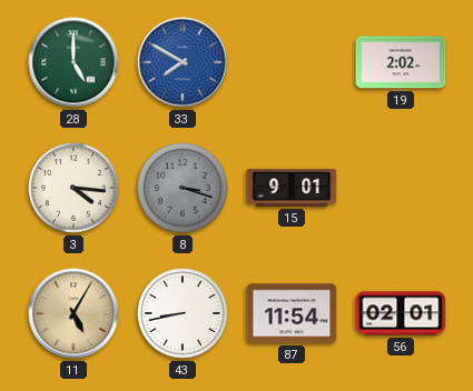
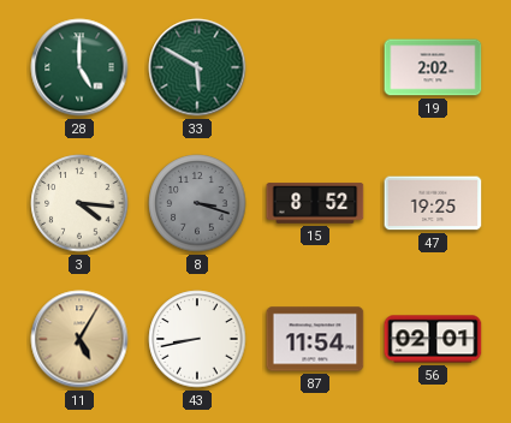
33: 7:50 -> 5:50 (197, 67)
33 dial: blue -> green (197, 67)
15: 9:01 -> 8:52 (315, 203)
47: none -> 19:25 (433, 203)
